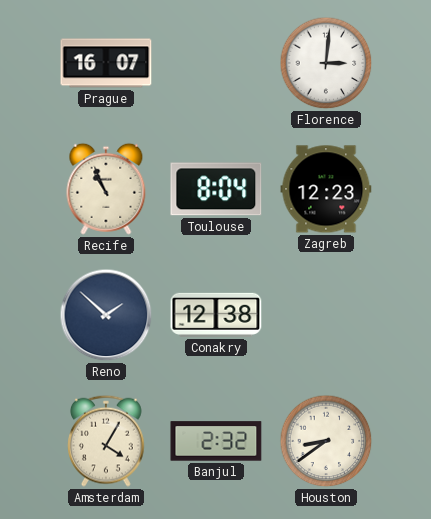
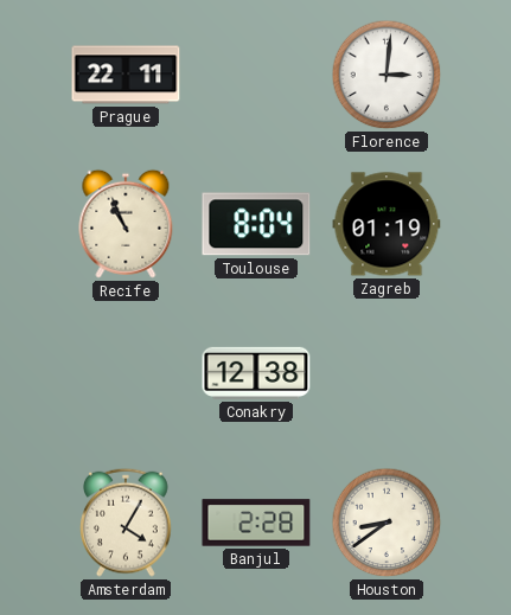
Prague: 16:07 -> 22:11 (126, 75)
Zagreb: 12:23 -> 01:19 (387, 224)
Reno: 1:52 -> none (106, 315)
Banjul: 2:32 -> 2:28 (256, 523)
